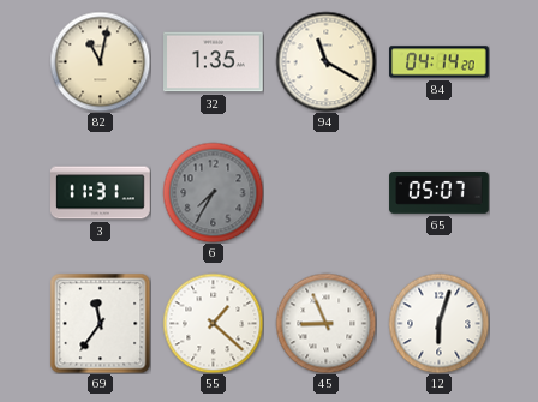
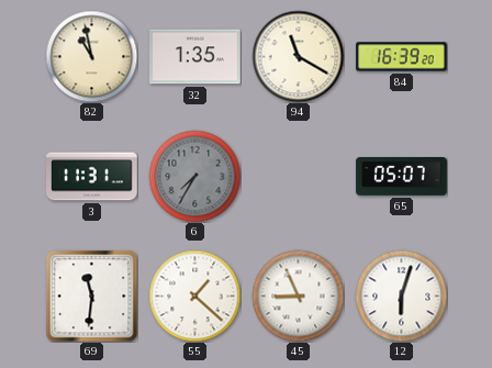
82: 11:02 -> 10:58 (91, 56)
84: 04:14 -> 16:39 (402, 57)
69: 11:36 -> 11:31 (91, 295)
